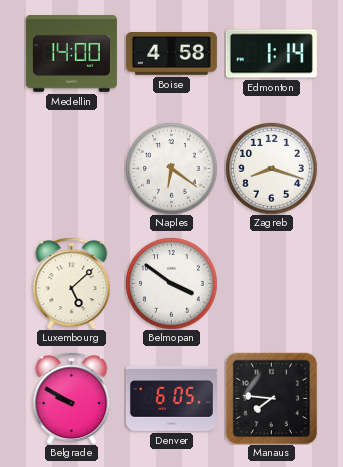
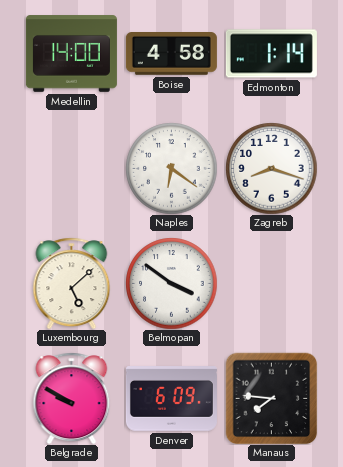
Denver: 6:05 -> 6:09 (171, 399)
